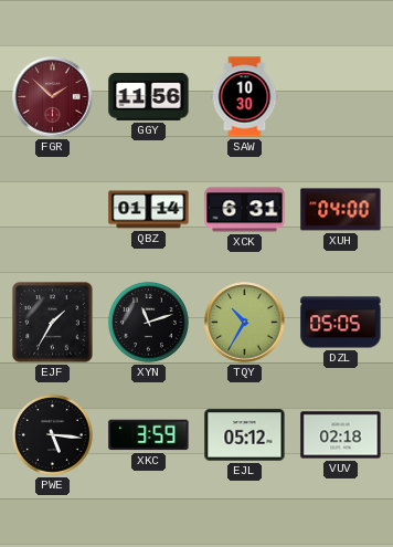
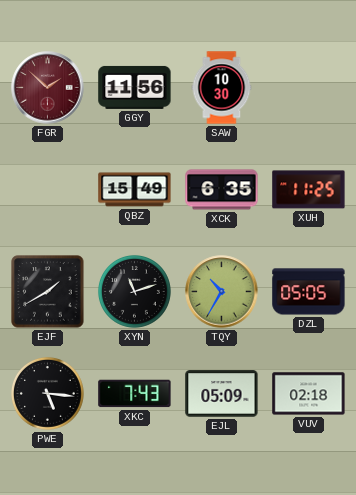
QBZ: 01:14 -> 15:49 (135, 190)
XCK: 6:31 -> 6:35 (222, 190)
XUH: 04:00 -> 11:25 (309, 190)
EJF: 1:35 -> 1:40 (48, 292)
XKC: 3:59 -> 7:43 (135, 394)
EJL: 05:12 -> 05:09 (222, 394)
